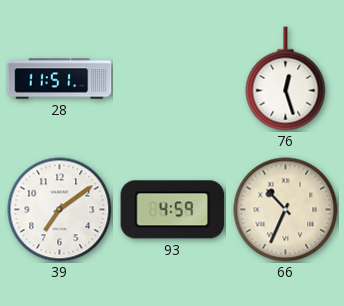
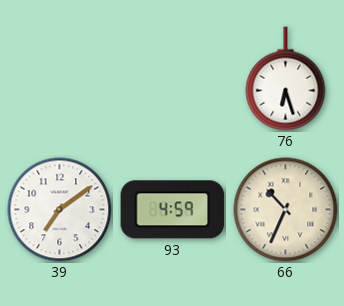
28: 11:51 -> none (60, 79)
76: 12:27 -> 6:27 (286, 79)
